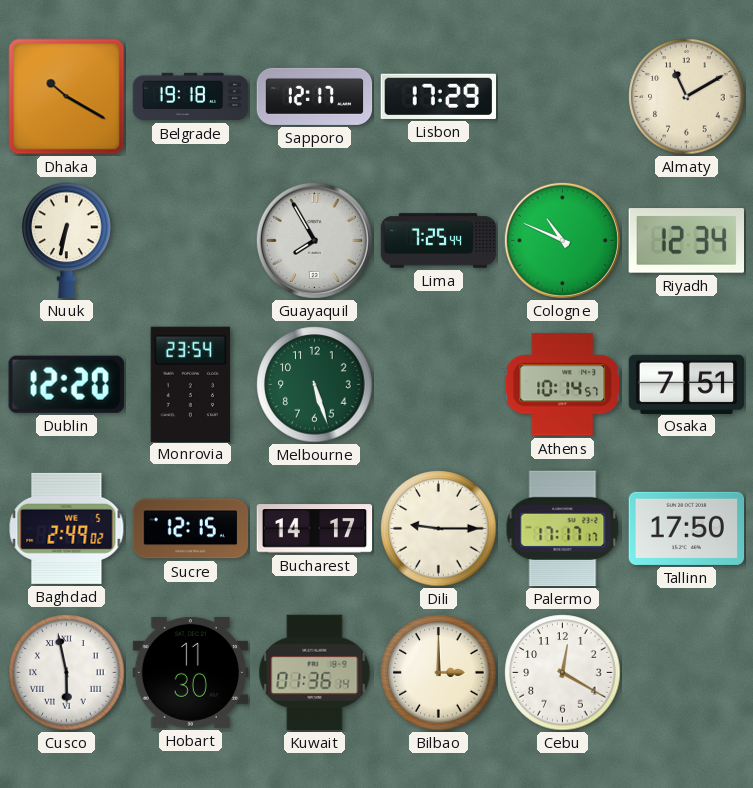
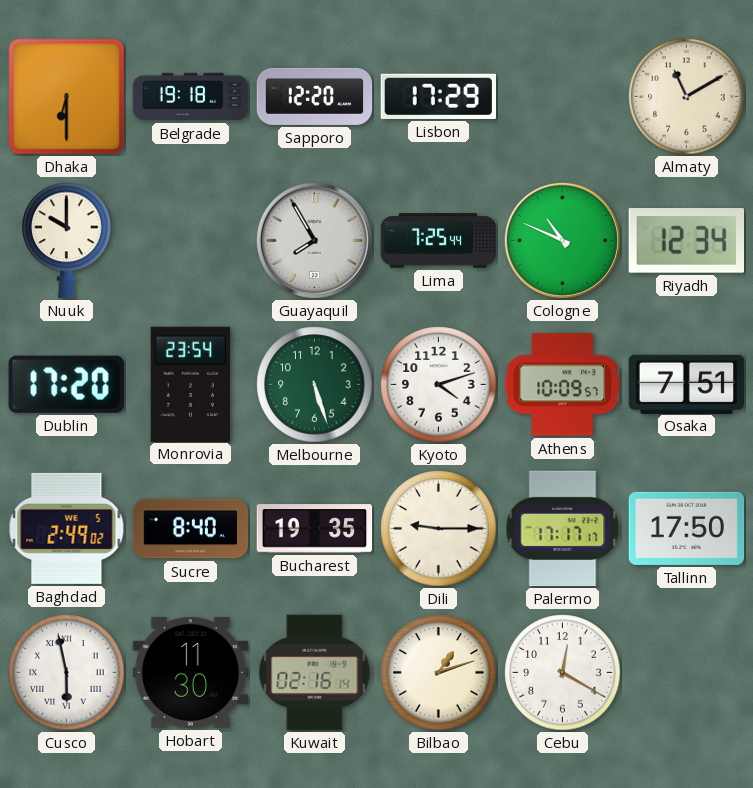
Dhaka: 10:20 -> 6:30 (67, 97)
Sapporo: 12:17 -> 12:20 (315, 96)
Nuuk: 6:32 -> 10:00 (67, 241)
Dublin: 12:20 -> 17:20 (66, 384)
Kyoto: none -> 4:12 (439, 385)
Athens: 10:14 -> 10:09 (563, 385)
Sucre: 12:15 -> 8:40 (191, 529)
Bucharest: 14:17 -> 19:35 (315, 529)
Kuwait: 01:36 -> 02:16 (315, 673)
Bilbao: 3:00 -> 1:12 (439, 673)
